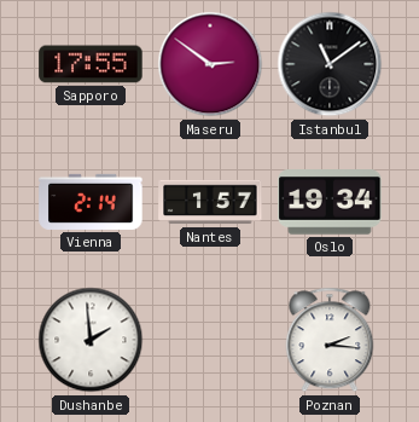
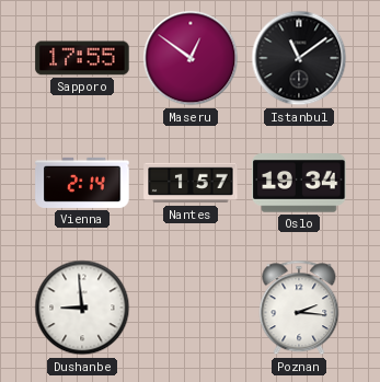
Maseru: 2:51 -> 12:51 (191, 58)
Dushanbe: 1:59 -> 8:59 (82, 308)
